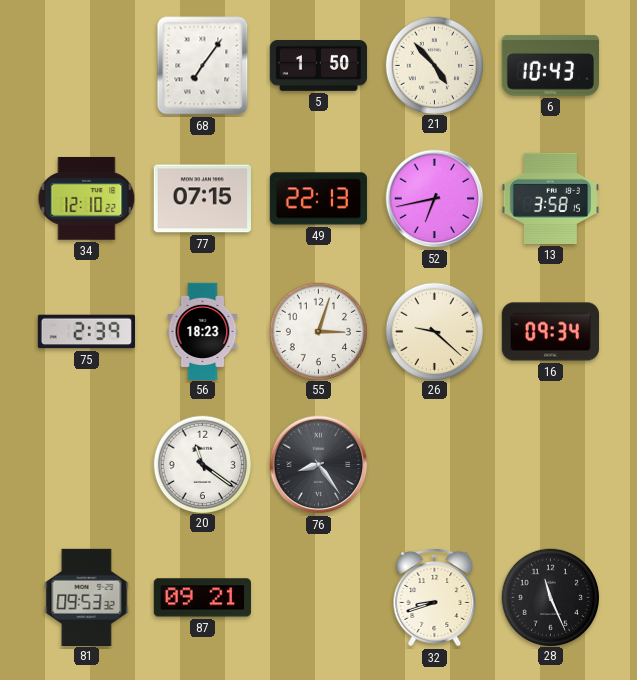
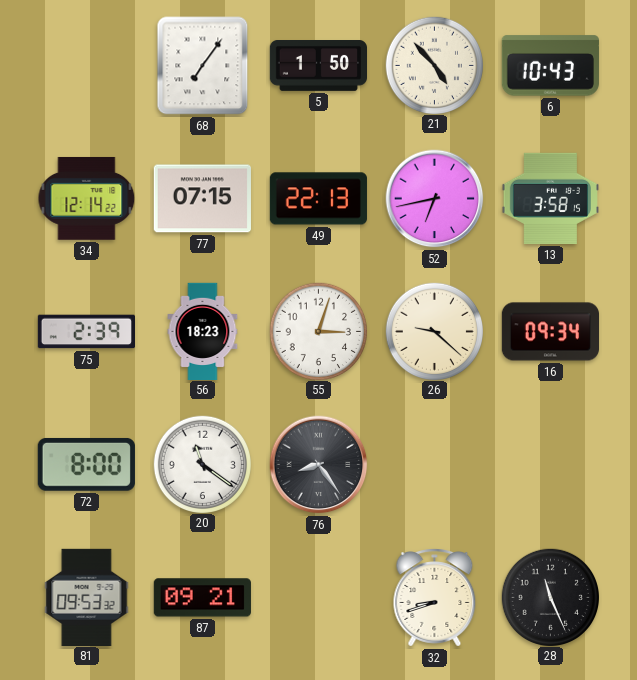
34: 12:10 -> 12:14 (87, 198)
72: none -> 8:00 (86, 464)
